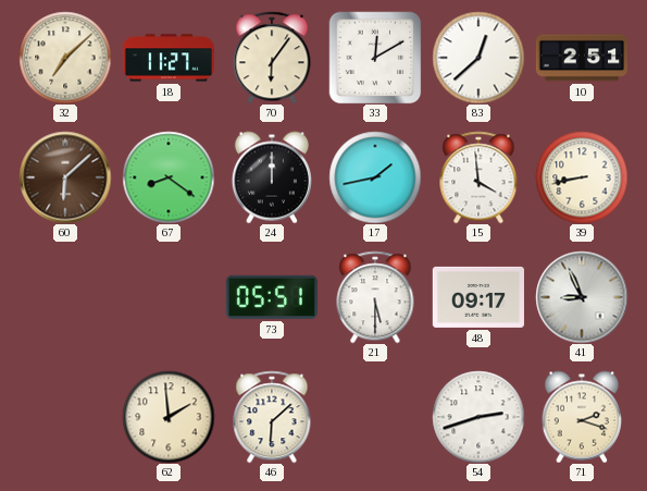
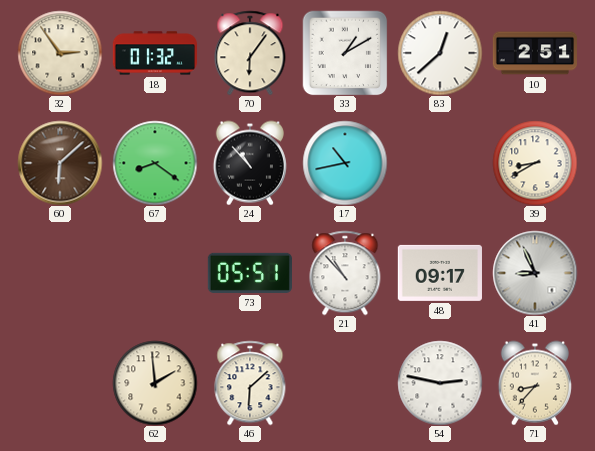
32: 7:08 -> 2:54 (60, 53)
18: 11:27 -> 01:32 (154, 53)
33: 12:10 -> 1:10 (345, 53)
24: 12:00 -> 10:53 (250, 163)
17: 1:43 -> 10:43 (345, 163)
15: 3:59 -> none (478, 177)
39: 8:43 -> 8:40 (535, 163)
21: 5:30 -> 10:53 (345, 273)
54: 2:42 -> 2:47 (440, 383)
71: 2:18 -> 8:37 (535, 383)
